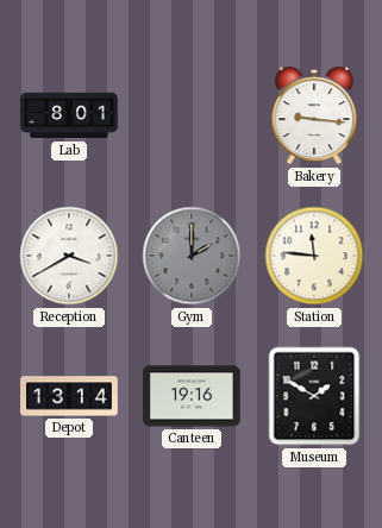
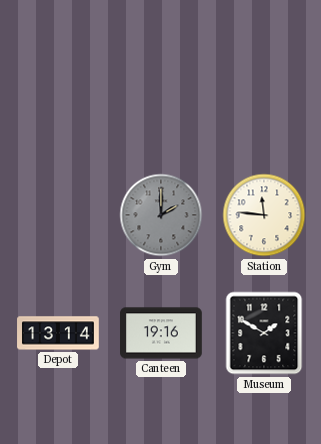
Lab: 8:01 -> none (69, 115)
Bakery: 9:16 -> none (314, 115)
Reception: 3:40 -> none (69, 256)
